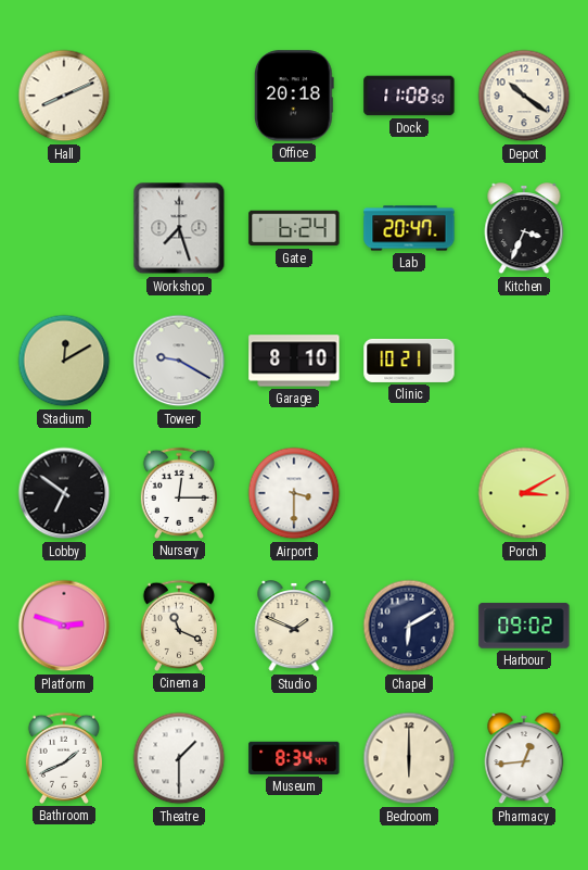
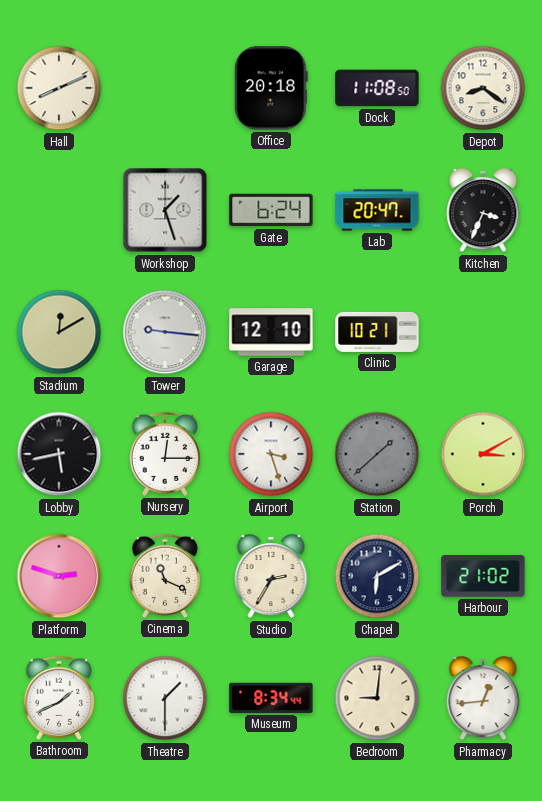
Depot: 10:21 -> 8:21 (483, 88)
Workshop: 7:27 -> 1:27 (165, 210)
Tower: 9:20 -> 9:16 (165, 332)
Garage: 8:10 -> 12:10 (271, 332)
Lobby: 6:51 -> 5:43 (59, 454)
Airport: 3:30 -> 3:27 (271, 454)
Station: none -> 1:38 (377, 454)
Studio: 1:49 -> 2:35 (271, 577)
Harbour: 09:02 -> 21:02 (483, 576)
Bedroom: 6:00 -> 9:01 (377, 698)
